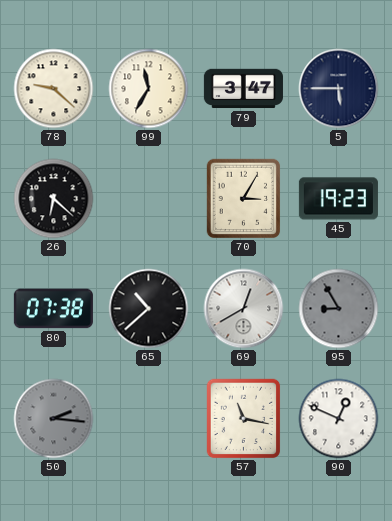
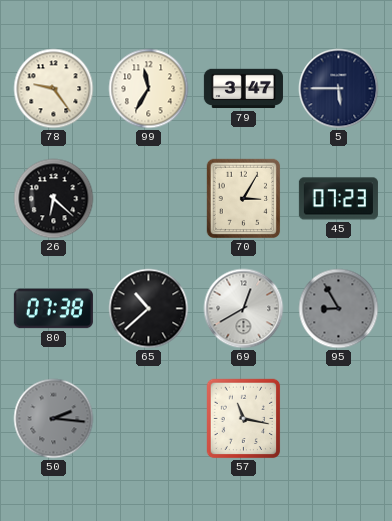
78: 9:22 -> 9:24 (54, 89)
45: 19:23 -> 07:23 (338, 199)
90: 12:49 -> none (339, 419)
